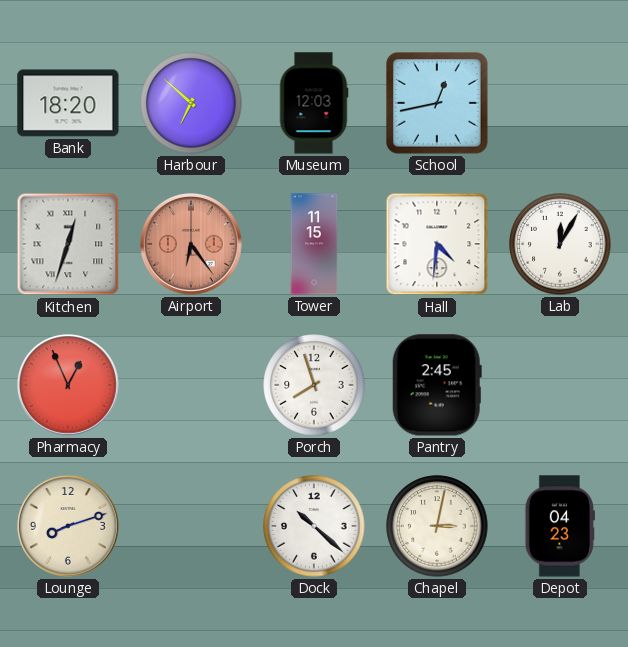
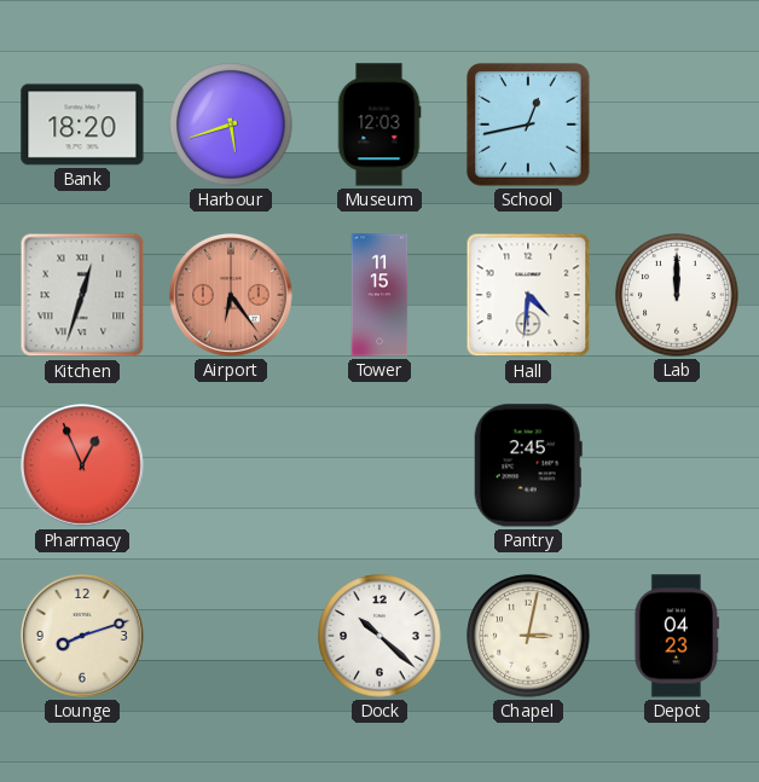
Harbour: 6:52 -> 5:42 (231, 124)
Lab: 12:05 -> 12:00 (677, 295)
Porch: 7:57 -> none (314, 385)
